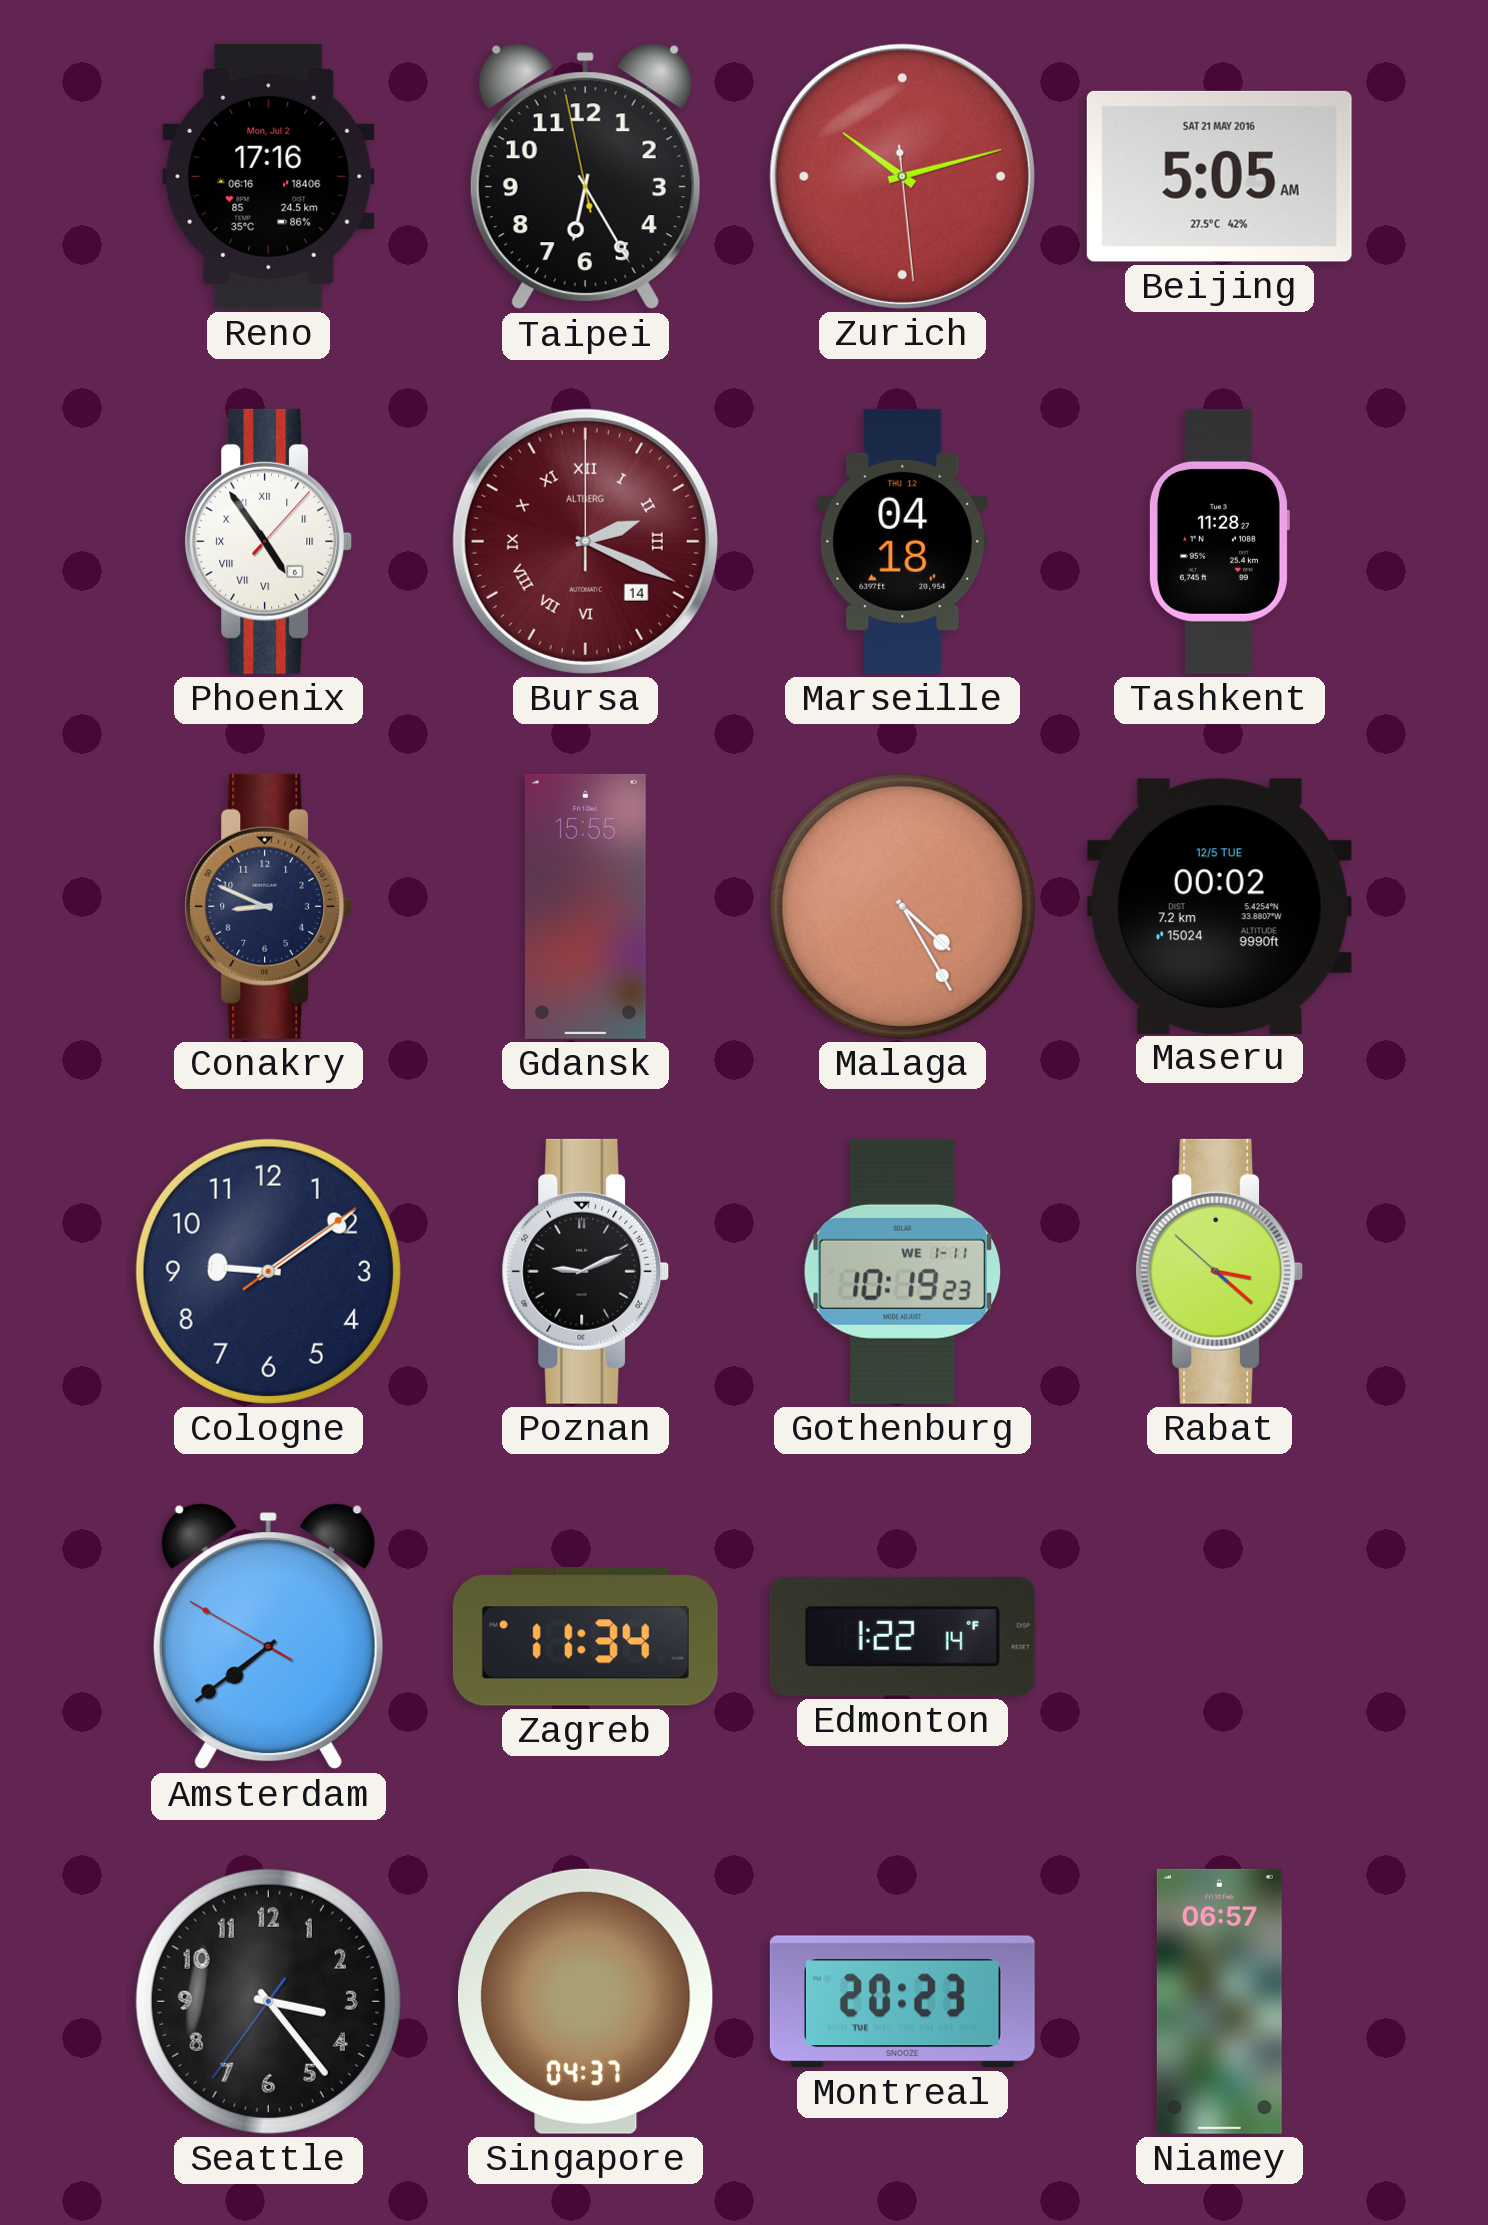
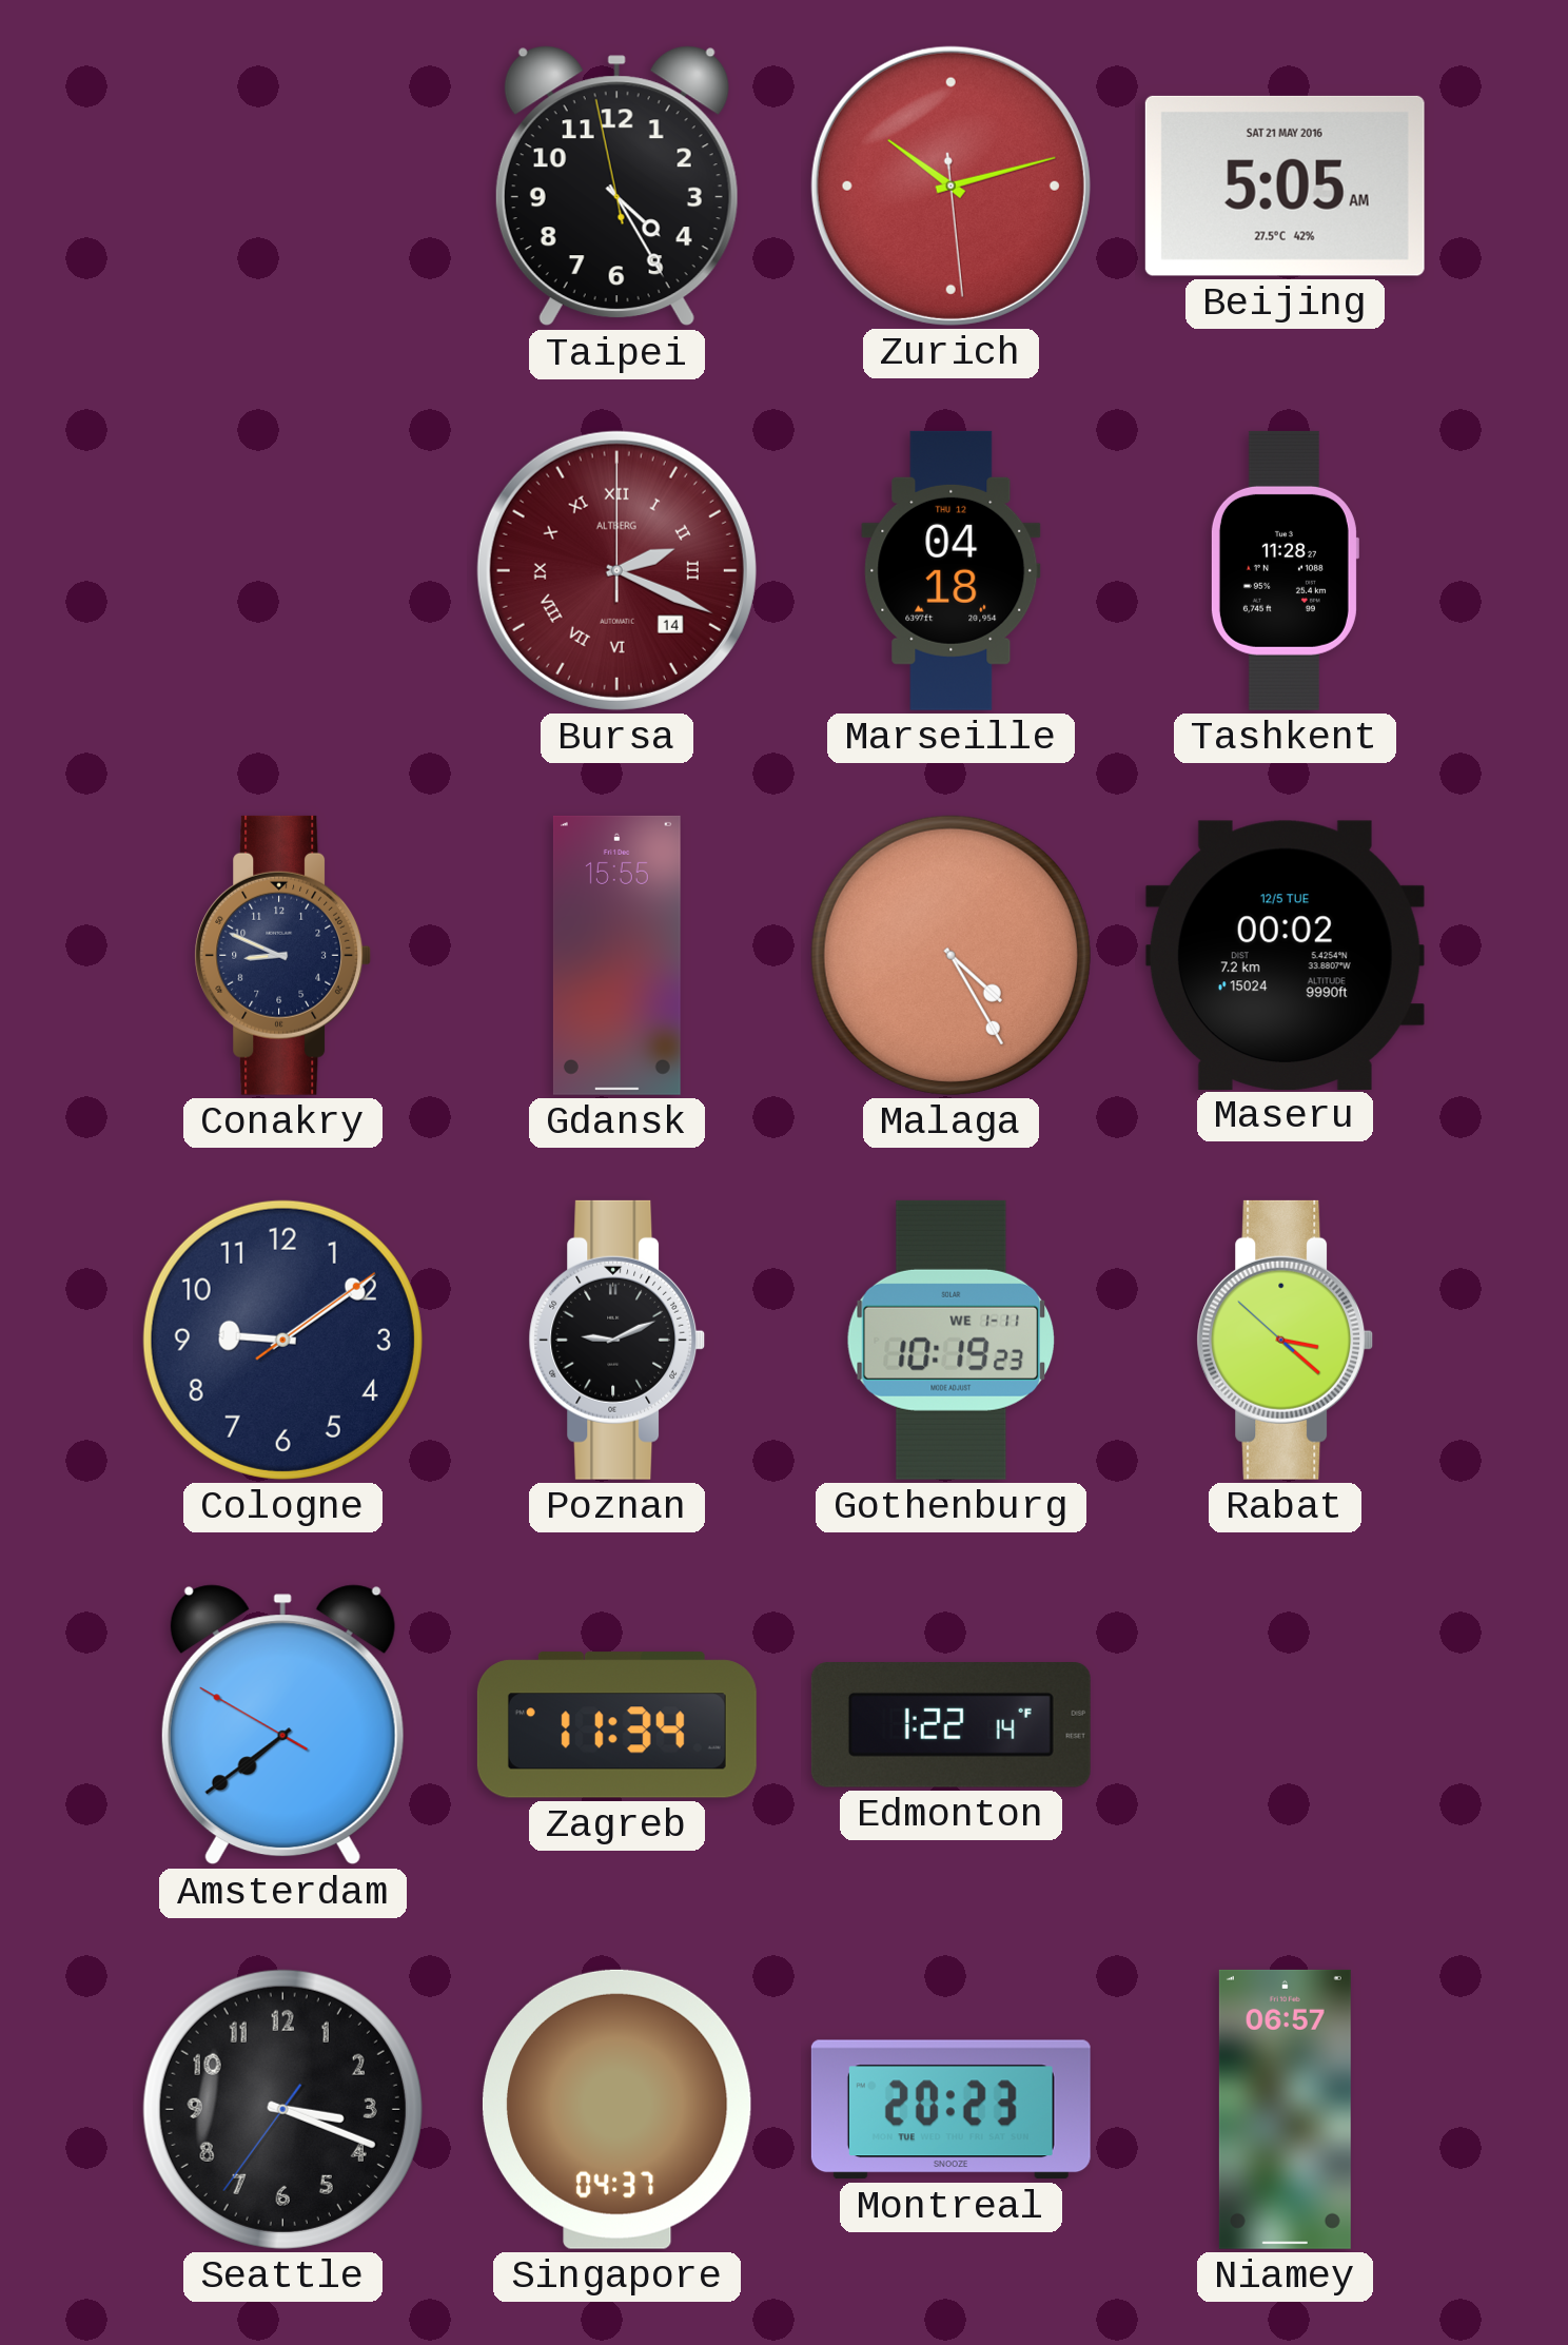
Reno: 17:16 -> none (269, 176)
Taipei: 6:24 -> 4:24 (616, 187)
Phoenix: 4:54 -> none (269, 541)
Seattle: 3:23 -> 3:18 (282, 2109)
